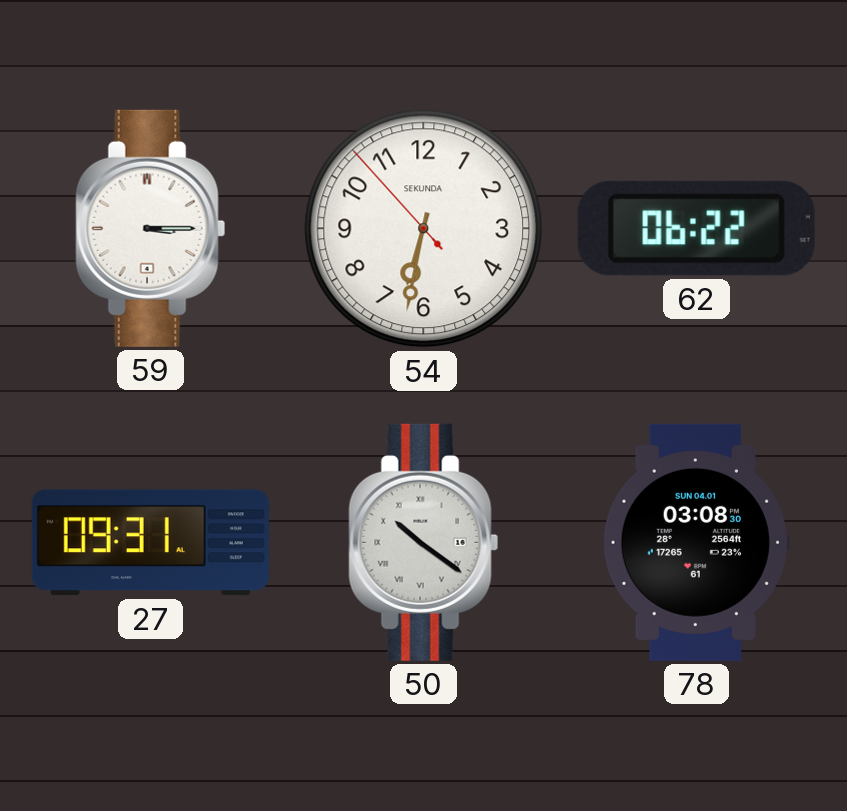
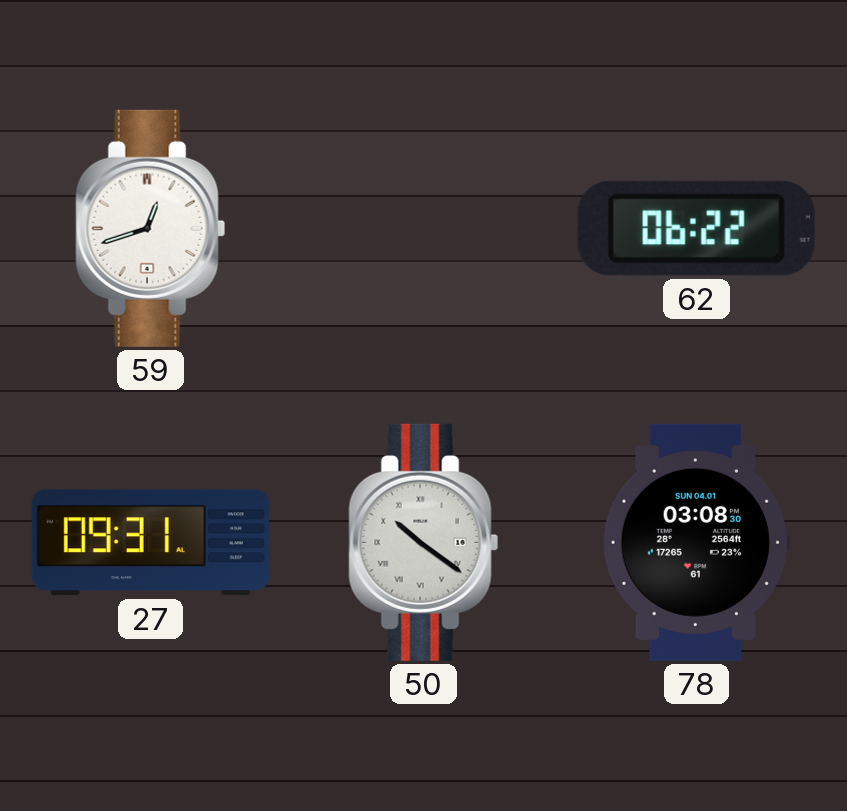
59: 3:15 -> 12:42 (151, 228)
54: 6:31 -> none (424, 229)
